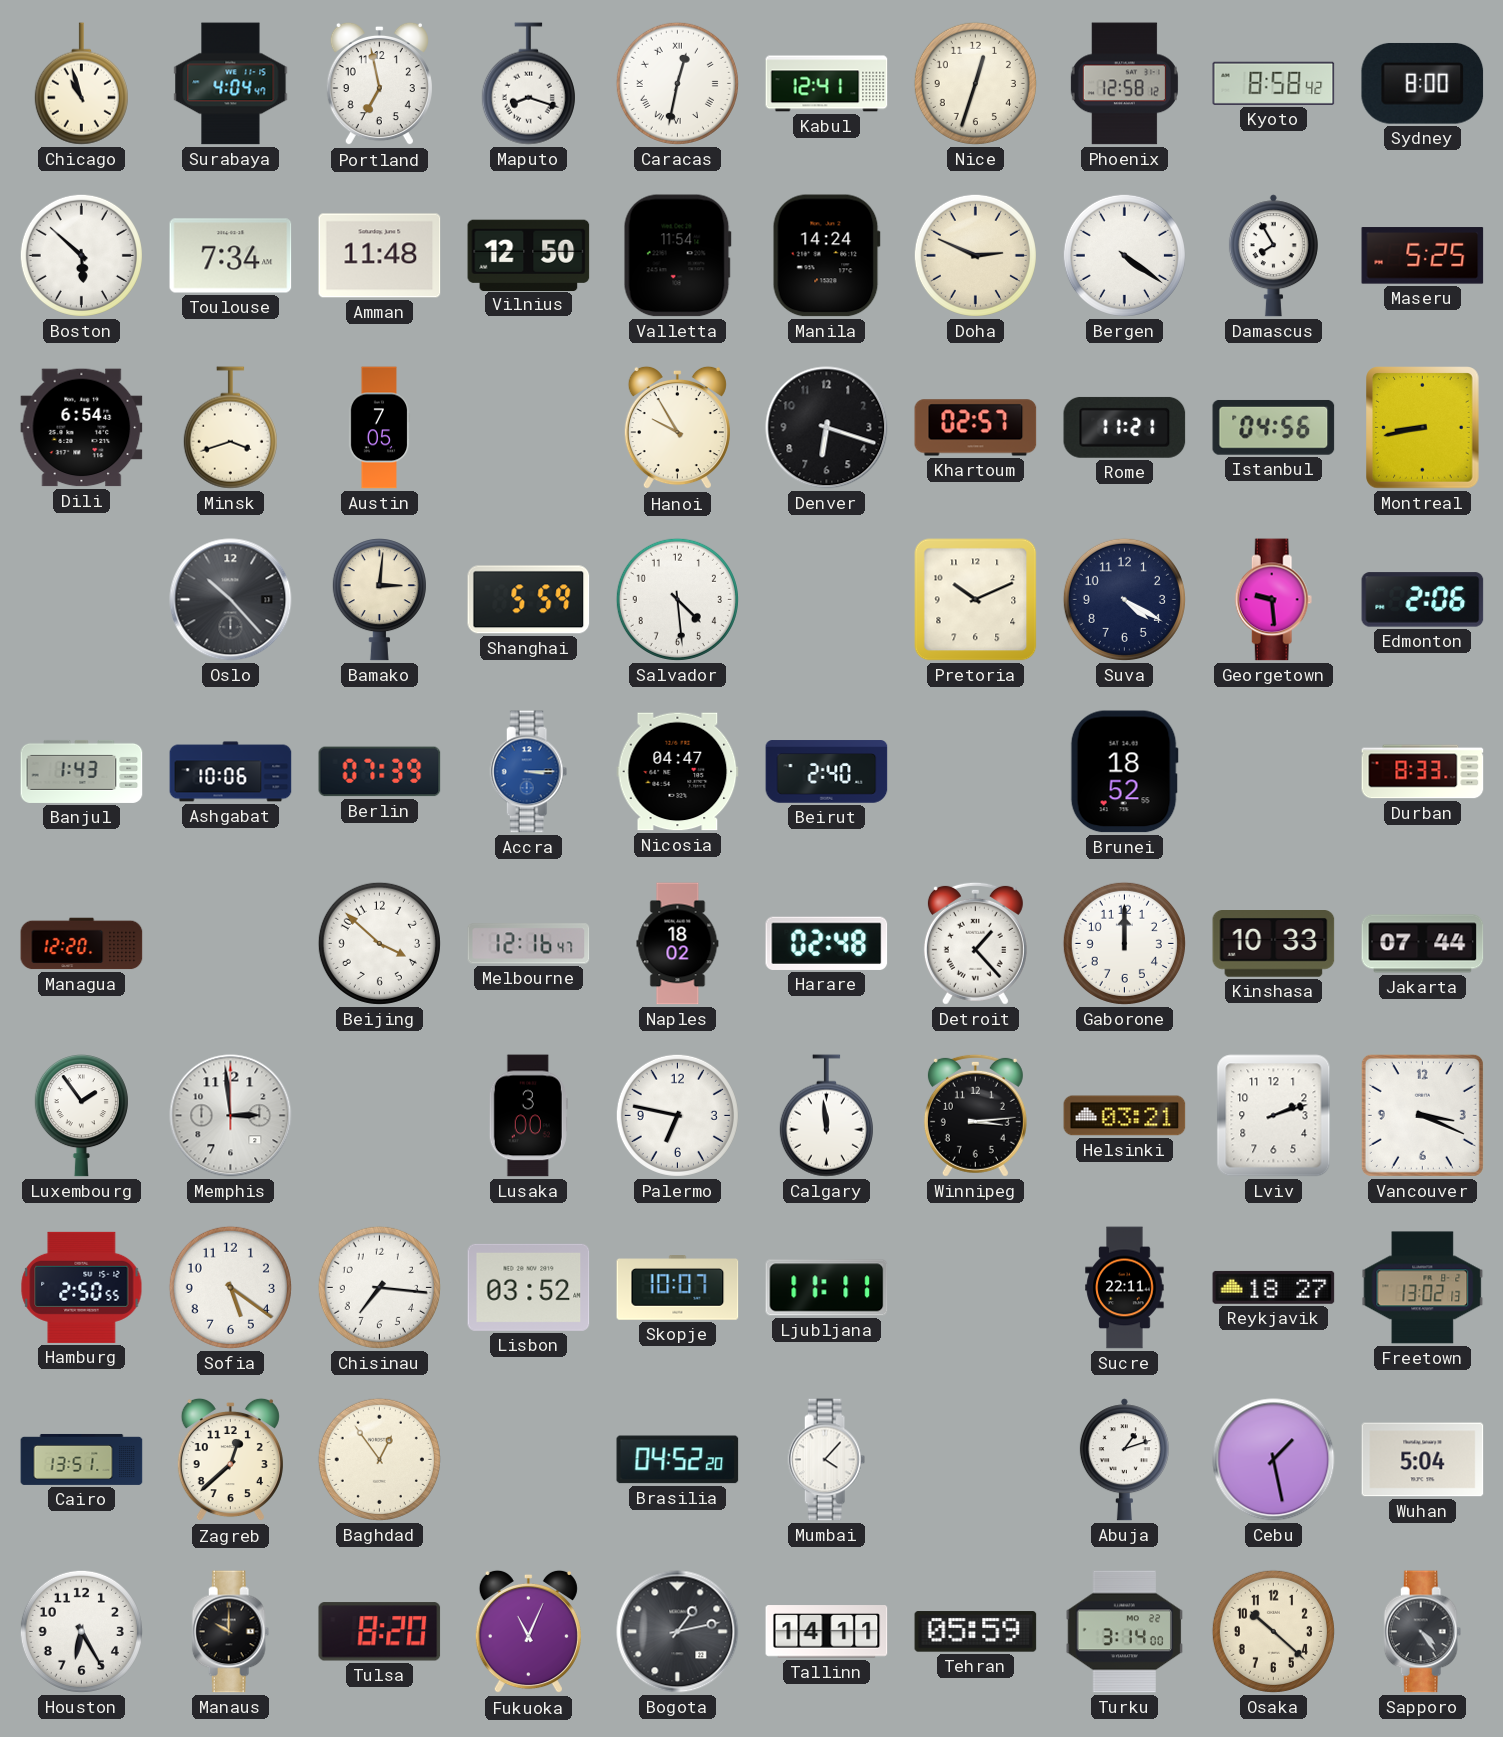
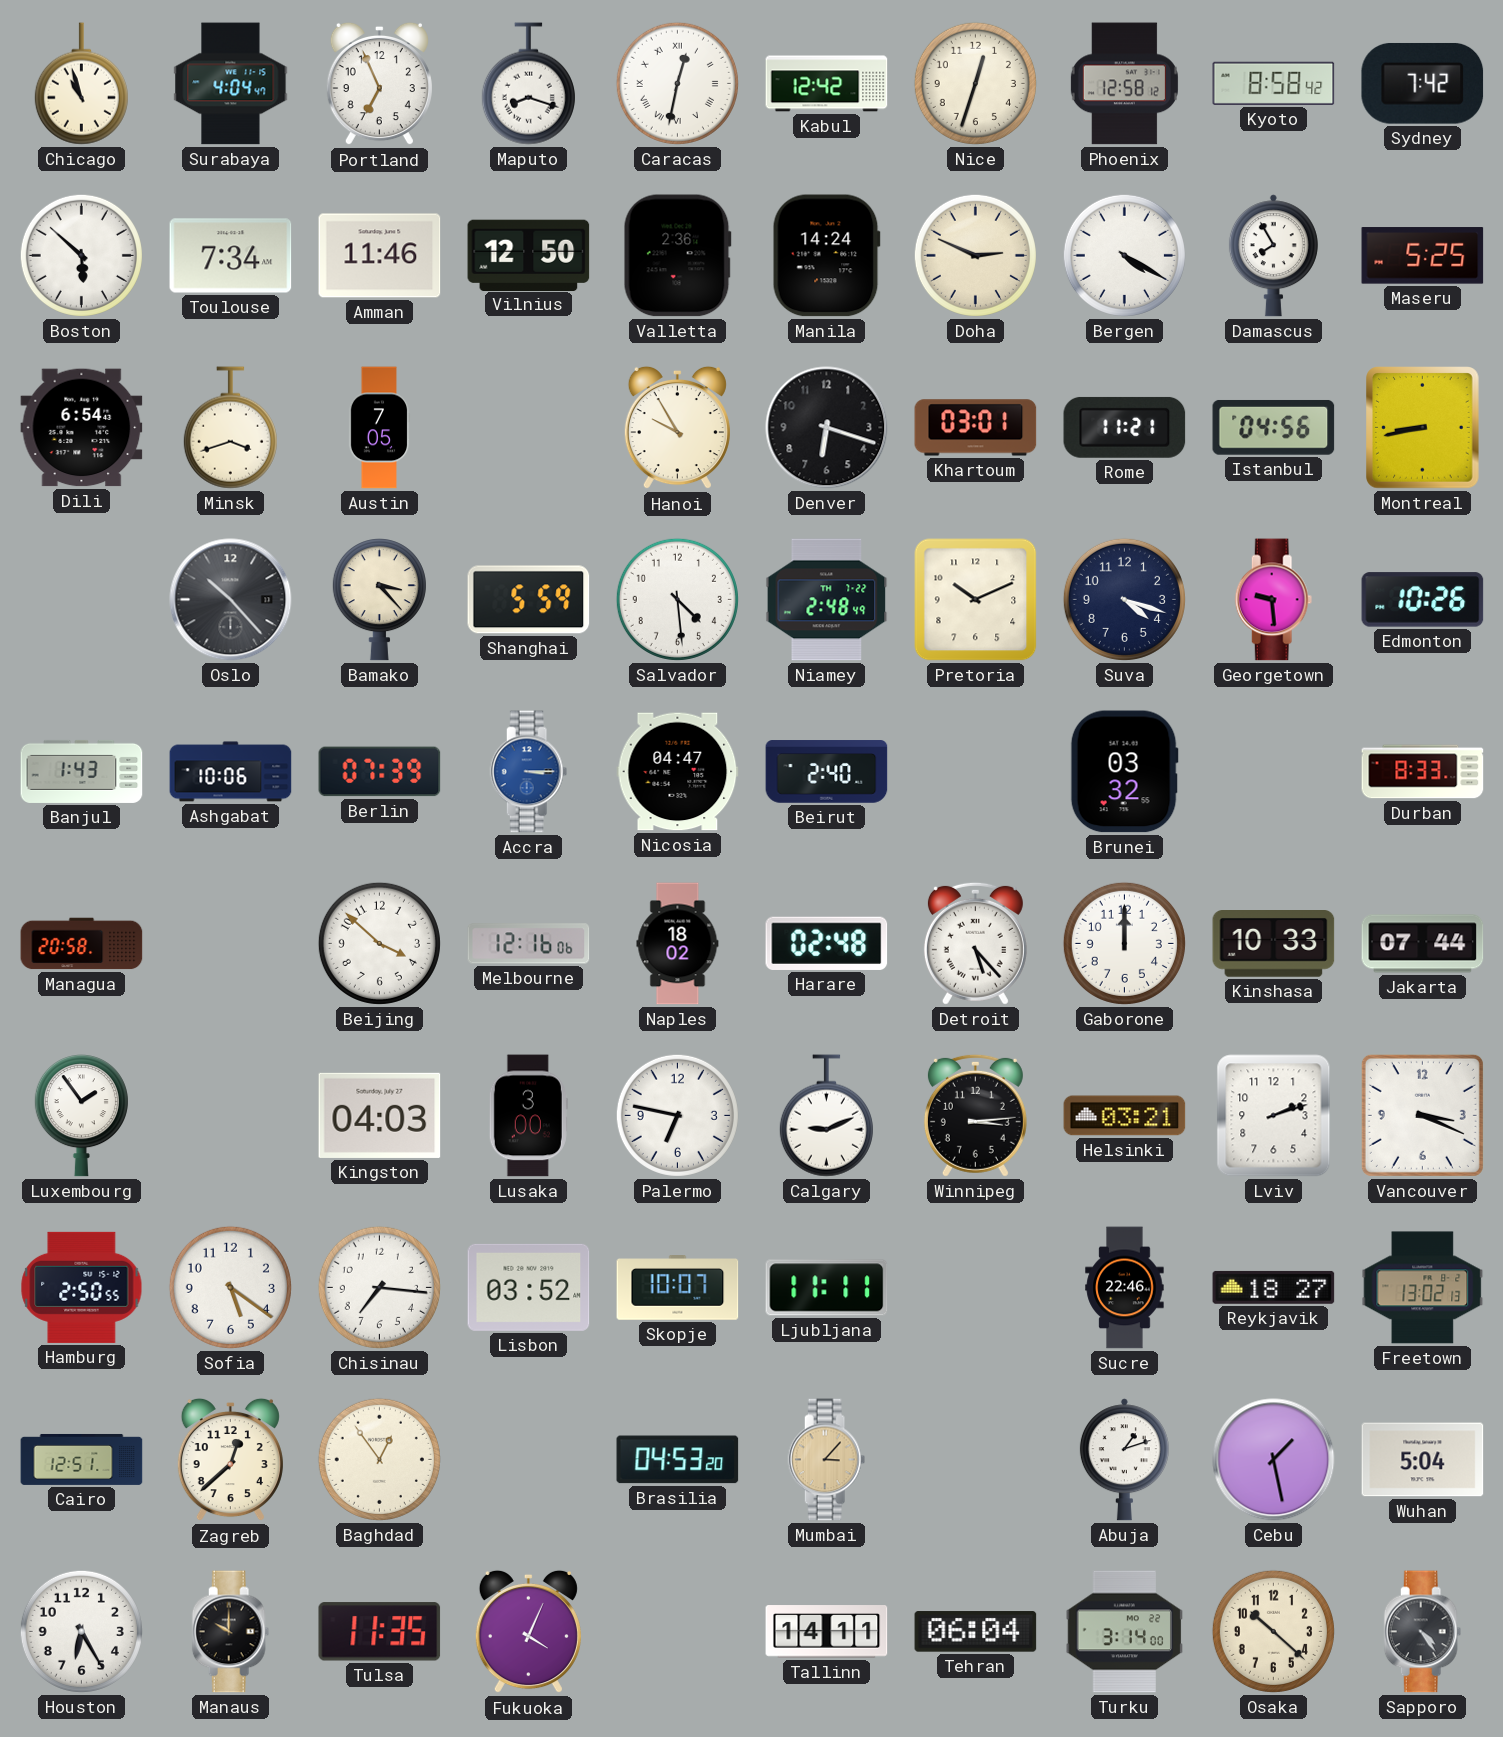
Portland: 6:58 -> 6:56 (379, 84)
Kabul: 12:41 -> 12:42 (827, 84)
Sydney: 8:00 -> 7:42 (1423, 83)
Amman: 11:48 -> 11:46 (380, 256)
Valletta: 11:54 -> 2:36 (677, 256)
Bergen: 4:21 -> 4:20 (1124, 255)
Khartoum: 02:57 -> 03:01 (976, 428)
Bamako: 3:01 -> 3:23 (379, 600)
Niamey: none -> 2:48 (827, 600)
Suva: 4:20 -> 4:18 (1124, 599)
Edmonton: 2:06 -> 10:26 (1423, 600)
Brunei: 18:52 -> 03:32 (1124, 772)
Managua: 12:20 -> 20:58 (82, 944)
Melbourne: 12:16:47 -> 12:16:06 (529, 944)
Detroit: 1:23 -> 5:23 (975, 943)
Memphis: 2:59 -> none (231, 1116)
Kingston: none -> 04:03 (380, 1115)
Calgary: 11:59 -> 9:11 (826, 1116)
Sucre: 22:11 -> 22:46 (1125, 1288)
Cairo: 13:51 -> 12:51 (82, 1459)
Brasilia: 04:52 -> 04:53 (678, 1460)
Mumbai: 4:07 -> 3:07 (827, 1460)
Mumbai dial: white -> champagne (827, 1460)
Tulsa: 8:20 -> 11:35 (380, 1632)
Fukuoka: 11:04 -> 4:04 (528, 1632)
Bogota: 1:13 -> none (678, 1632)
Tehran: 05:59 -> 06:04 (976, 1632)
